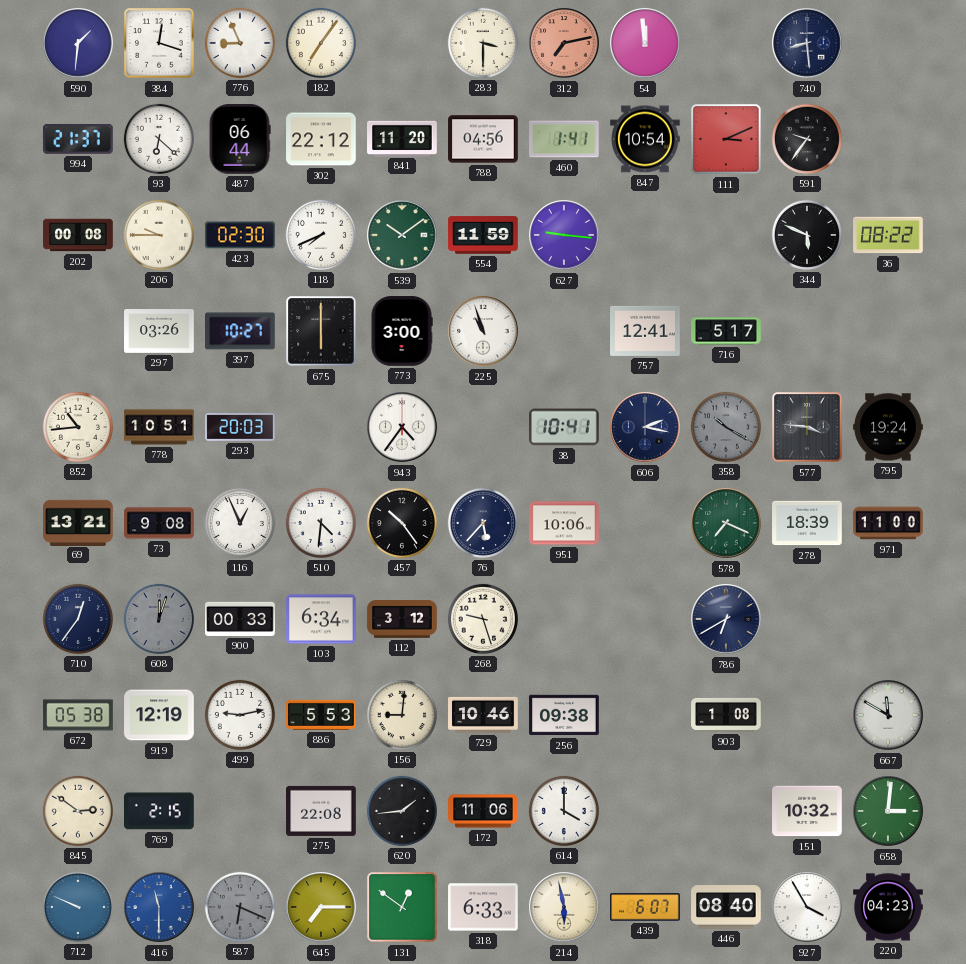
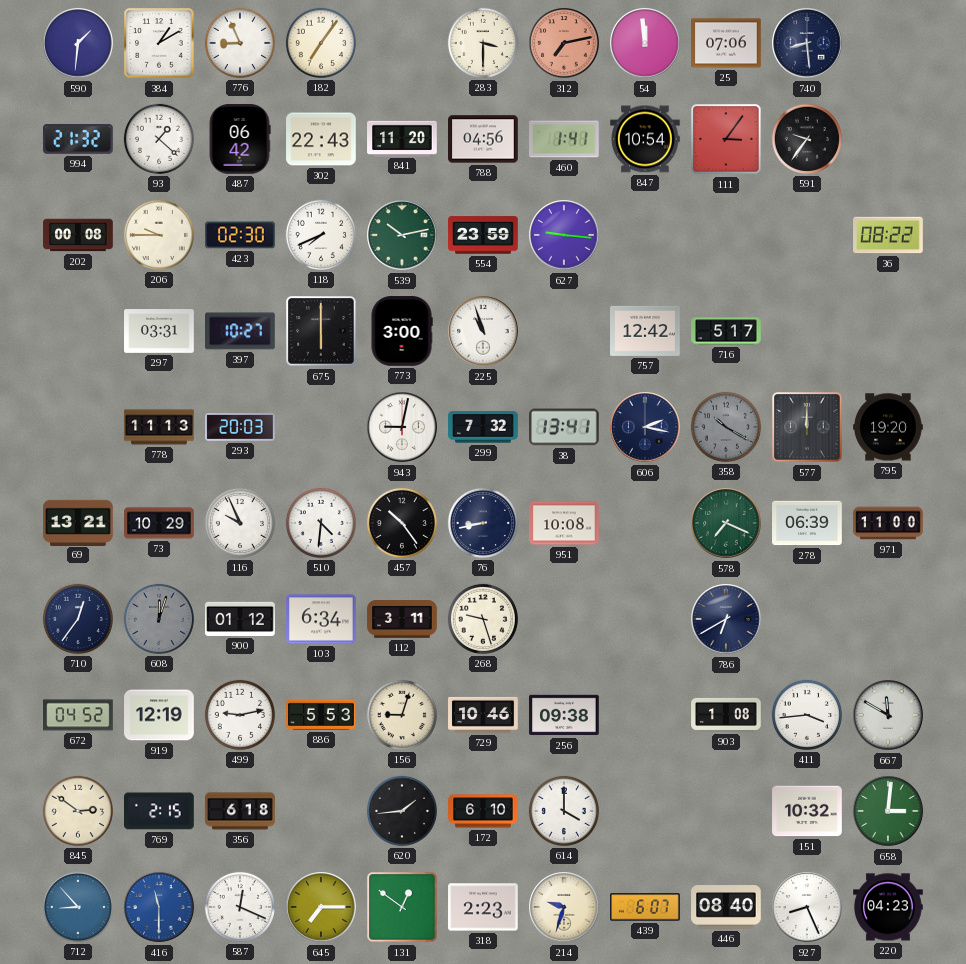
384: 12:18 -> 1:10 (159, 43)
25: none -> 07:06 (726, 43)
994: 21:37 -> 21:32 (79, 139)
93: 6:22 -> 1:22 (159, 139)
487: 06:44 -> 06:42 (240, 139)
302: 22:12 -> 22:43 (321, 139)
111: 3:11 -> 3:06 (726, 139)
539: 10:09 -> 10:13 (402, 235)
554: 11:59 -> 23:59 (483, 235)
344: 5:49 -> none (807, 235)
297: 03:26 -> 03:31 (159, 332)
757: 12:41 -> 12:42 (645, 331)
852: 10:44 -> none (78, 427)
778: 10:51 -> 11:13 (159, 427)
943: 4:36 -> 9:02 (402, 427)
299: none -> 7:32 (483, 427)
38: 10:41 -> 13:41 (564, 427)
577: 3:46 -> 12:00 (807, 427)
795: 19:24 -> 19:20 (888, 427)
73: 9:08 -> 10:29 (159, 523)
116: 12:56 -> 9:56 (240, 523)
76: 5:37 -> 8:43 (483, 523)
951: 10:06 -> 10:08 (564, 523)
278: 18:39 -> 06:39 (807, 523)
900: 00:33 -> 01:12 (240, 619)
112: 3:12 -> 3:11 (402, 620)
672: 05:38 -> 04:52 (78, 715)
156: 9:01 -> 9:03 (402, 715)
411: none -> 3:44 (807, 715)
356: none -> 6:18 (240, 811)
275: 22:08 -> none (321, 811)
172: 11:06 -> 6:10 (483, 811)
712: 9:49 -> 8:53 (78, 907)
587: 6:19 -> 12:19 (240, 907)
587 dial: grey -> white (240, 907)
318: 6:33 -> 2:23 (483, 907)
214: 5:58 -> 9:33 (564, 907)
927: 3:55 -> 8:26 (807, 907)
